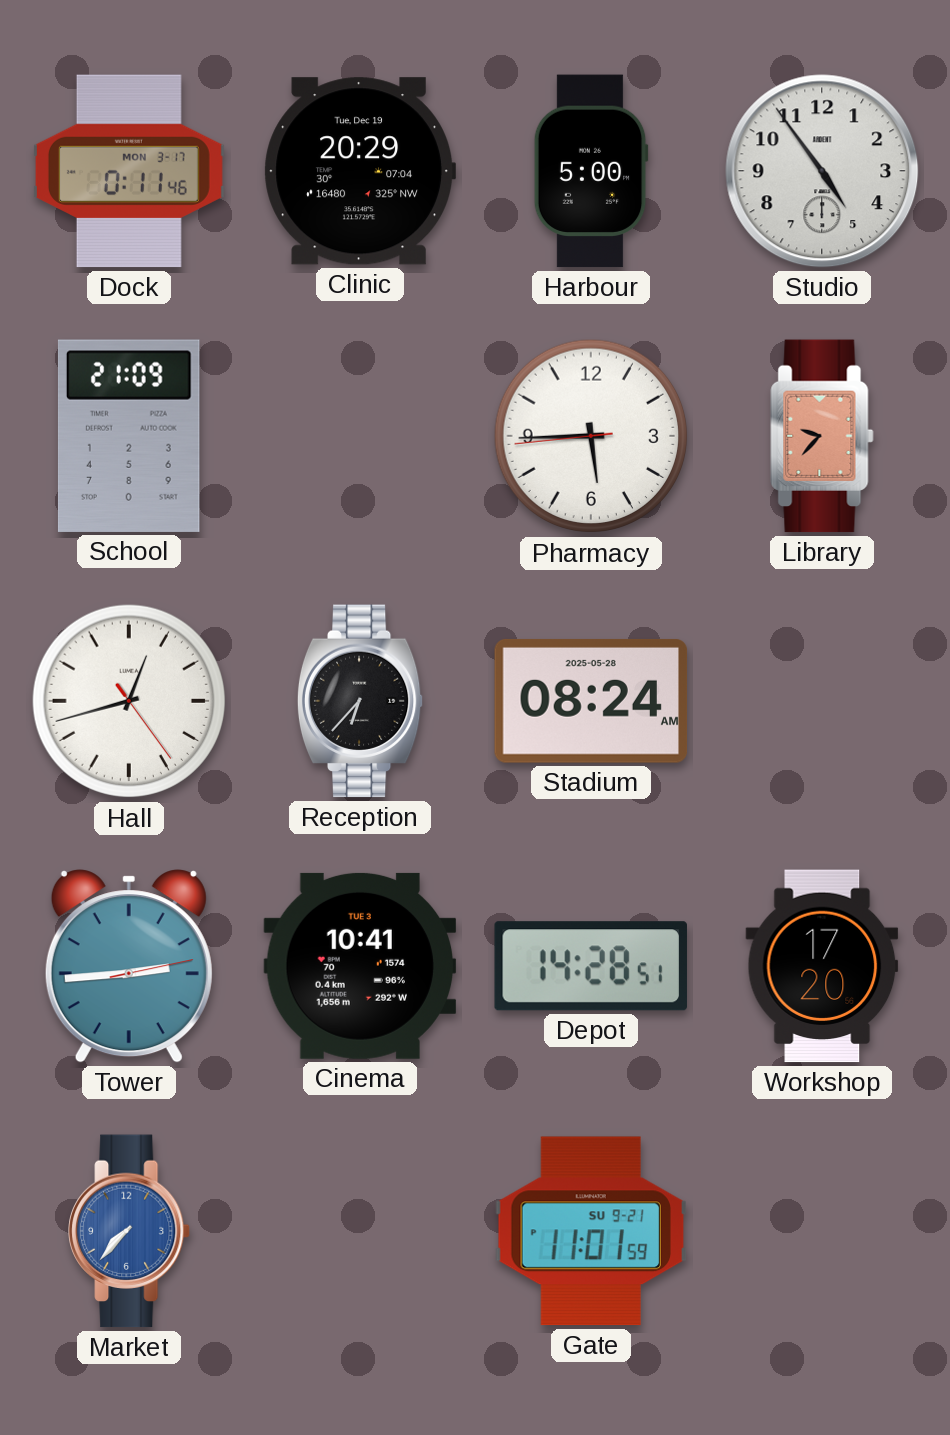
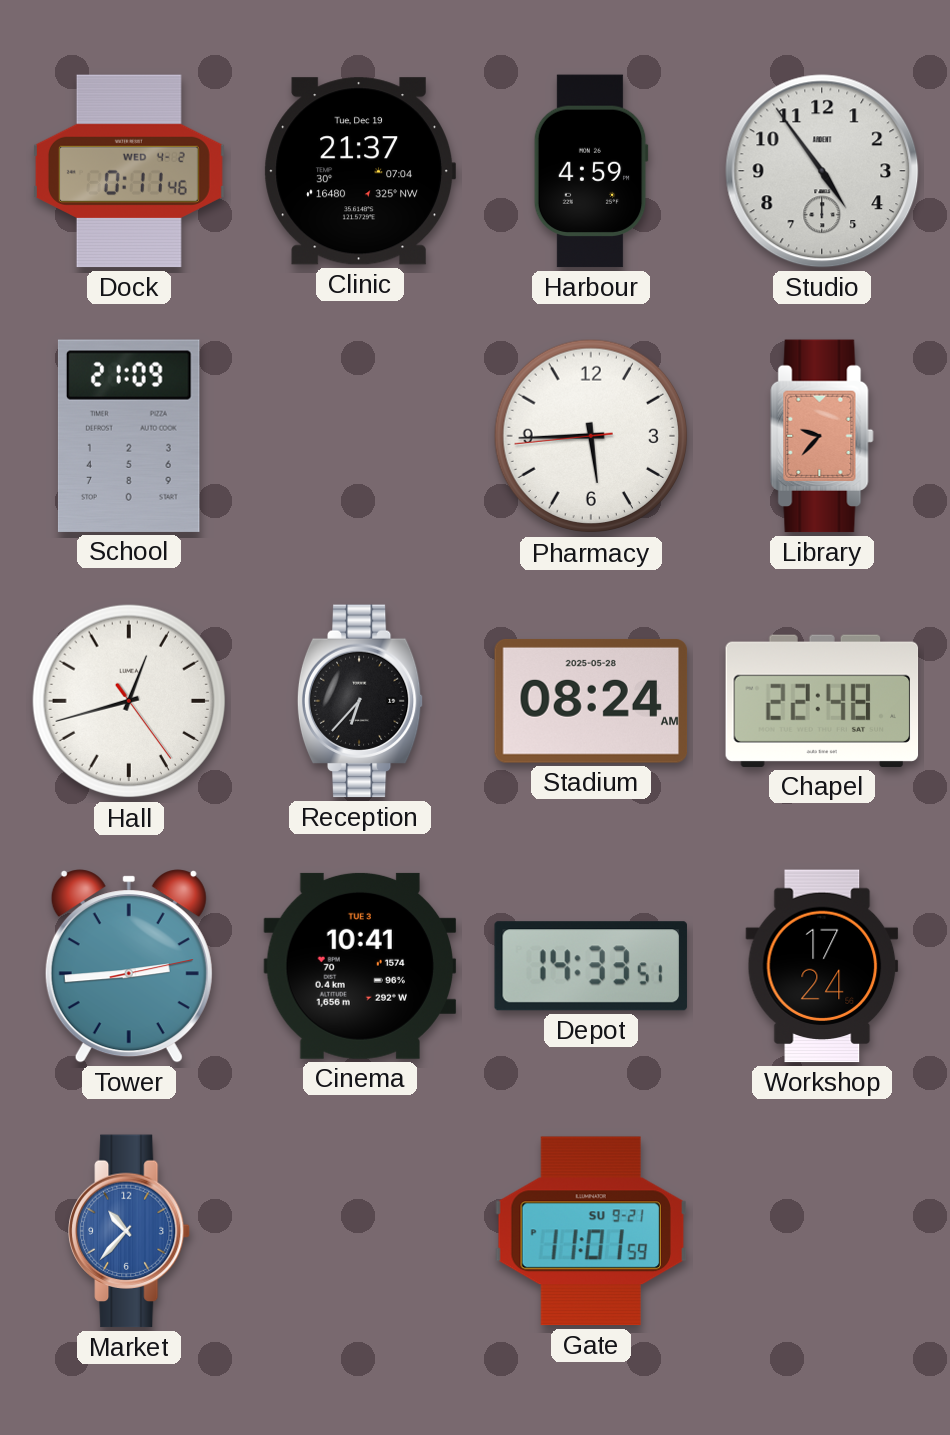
Dock date: MON 3-17 -> WED 4-2 (129, 171)
Clinic: 20:29 -> 21:37 (359, 171)
Harbour: 5:00 -> 4:59 (591, 171)
Chapel: none -> 22:48 (822, 701)
Depot: 14:28 -> 14:33 (591, 966)
Workshop: 17:20 -> 17:24 (822, 966)
Market: 7:37 -> 10:37 (129, 1231)
